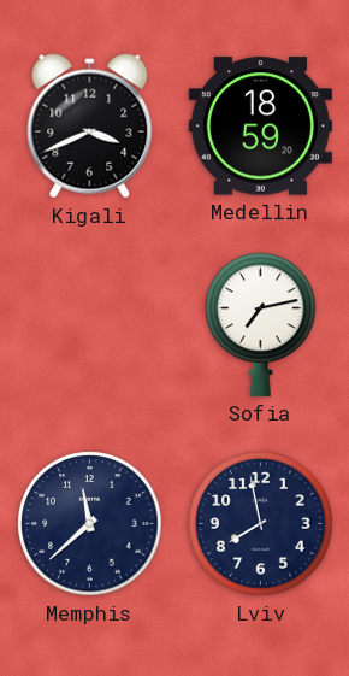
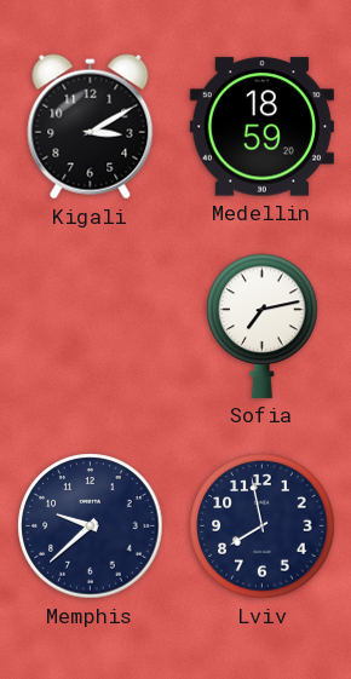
Kigali: 3:41 -> 3:10 (91, 127)
Memphis: 11:38 -> 9:38 (91, 526)
